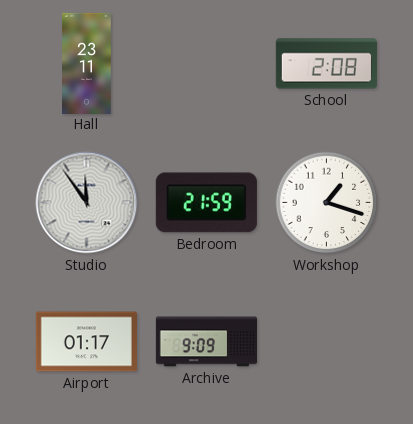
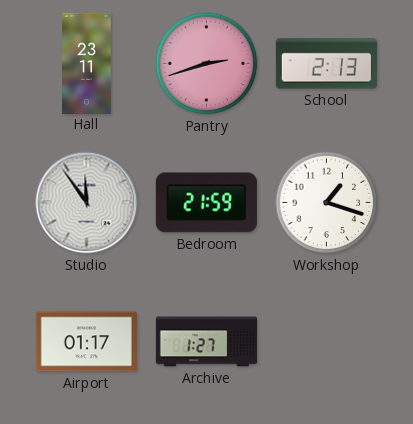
Pantry: none -> 2:42 (207, 64)
School: 2:08 -> 2:13 (326, 64)
Archive: 9:09 -> 1:27 (206, 342)
